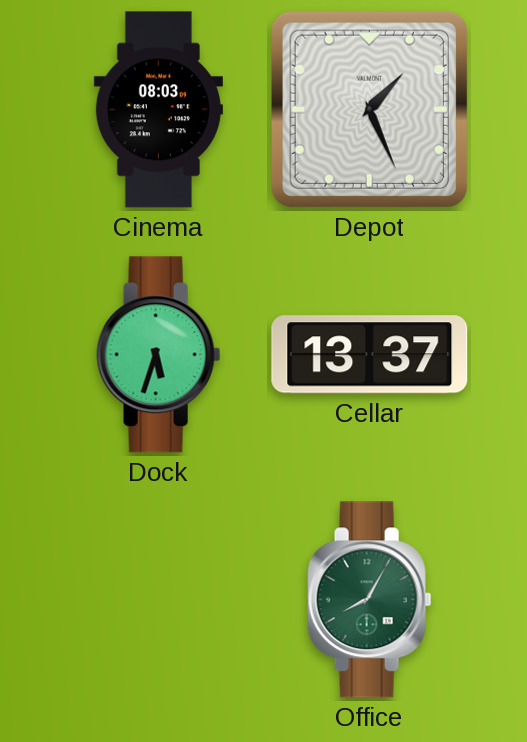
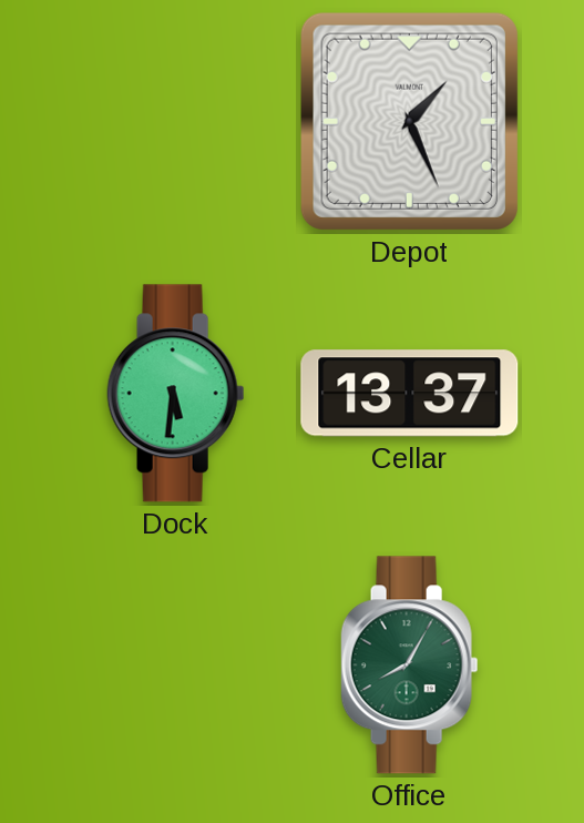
Cinema: 08:03 -> none (158, 110)
Dock: 5:33 -> 5:31 (176, 394)
